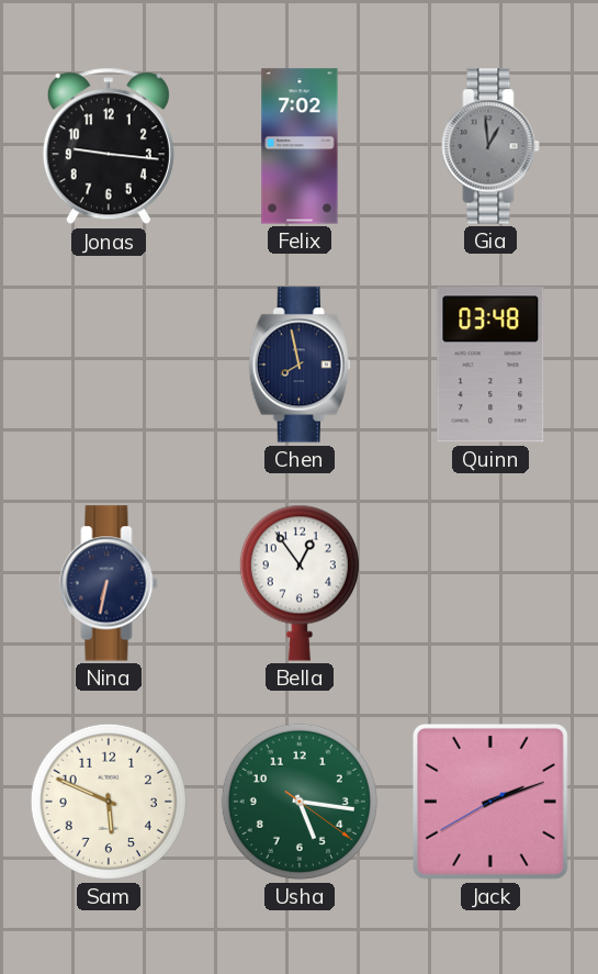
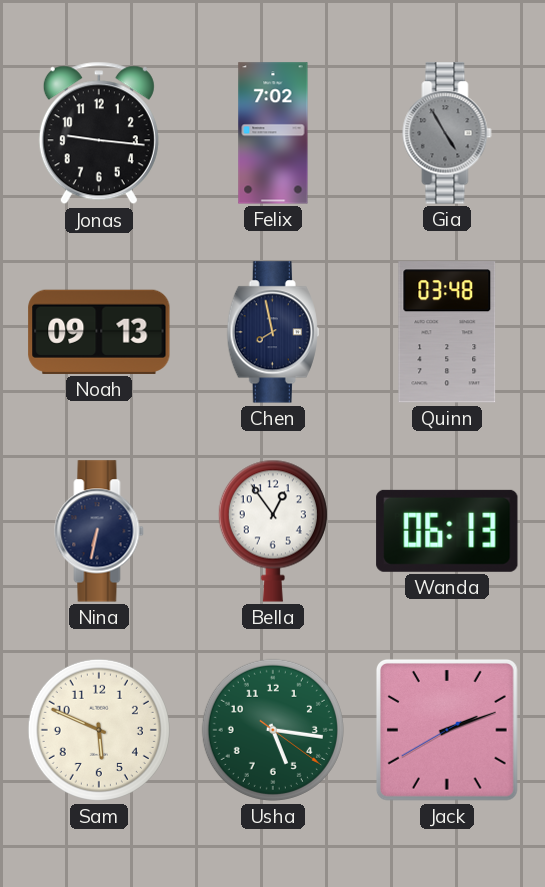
Gia: 12:59 -> 4:55 (447, 133)
Noah: none -> 09:13 (99, 332)
Wanda: none -> 06:13 (447, 531)
